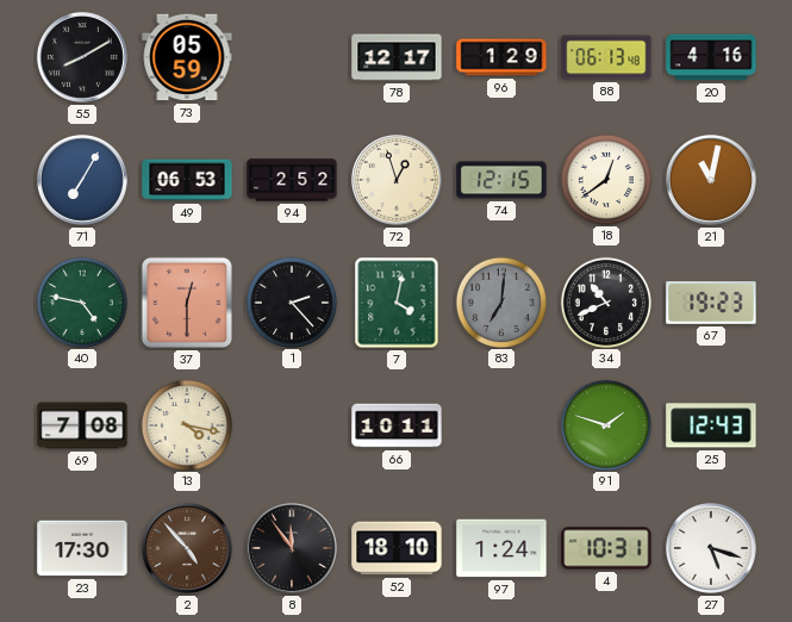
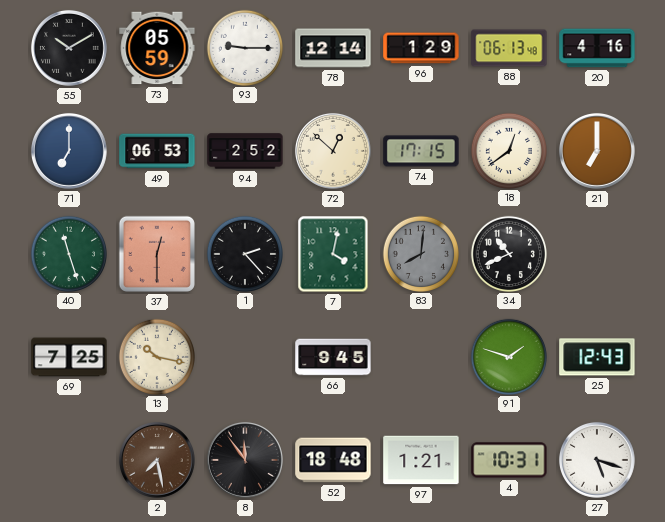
55: 8:10 -> 10:10 (69, 48)
93: none -> 9:15 (244, 47)
78: 12:17 -> 12:14 (333, 48)
71: 7:05 -> 7:00 (69, 151)
72: 12:57 -> 12:52 (333, 151)
74: 12:15 -> 17:15 (421, 151)
21: 11:02 -> 7:00 (597, 151)
40: 4:47 -> 11:27 (68, 253)
83: 7:01 -> 8:01 (420, 253)
67: 19:23 -> none (711, 303)
69: 7:08 -> 7:25 (69, 357)
13: 4:17 -> 10:17 (156, 356)
66: 10:11 -> 9:45 (333, 357)
23: 17:30 -> none (82, 548)
2: 4:53 -> 7:28 (157, 460)
52: 18:10 -> 18:48 (333, 460)
97: 1:24 -> 1:21 (421, 460)
